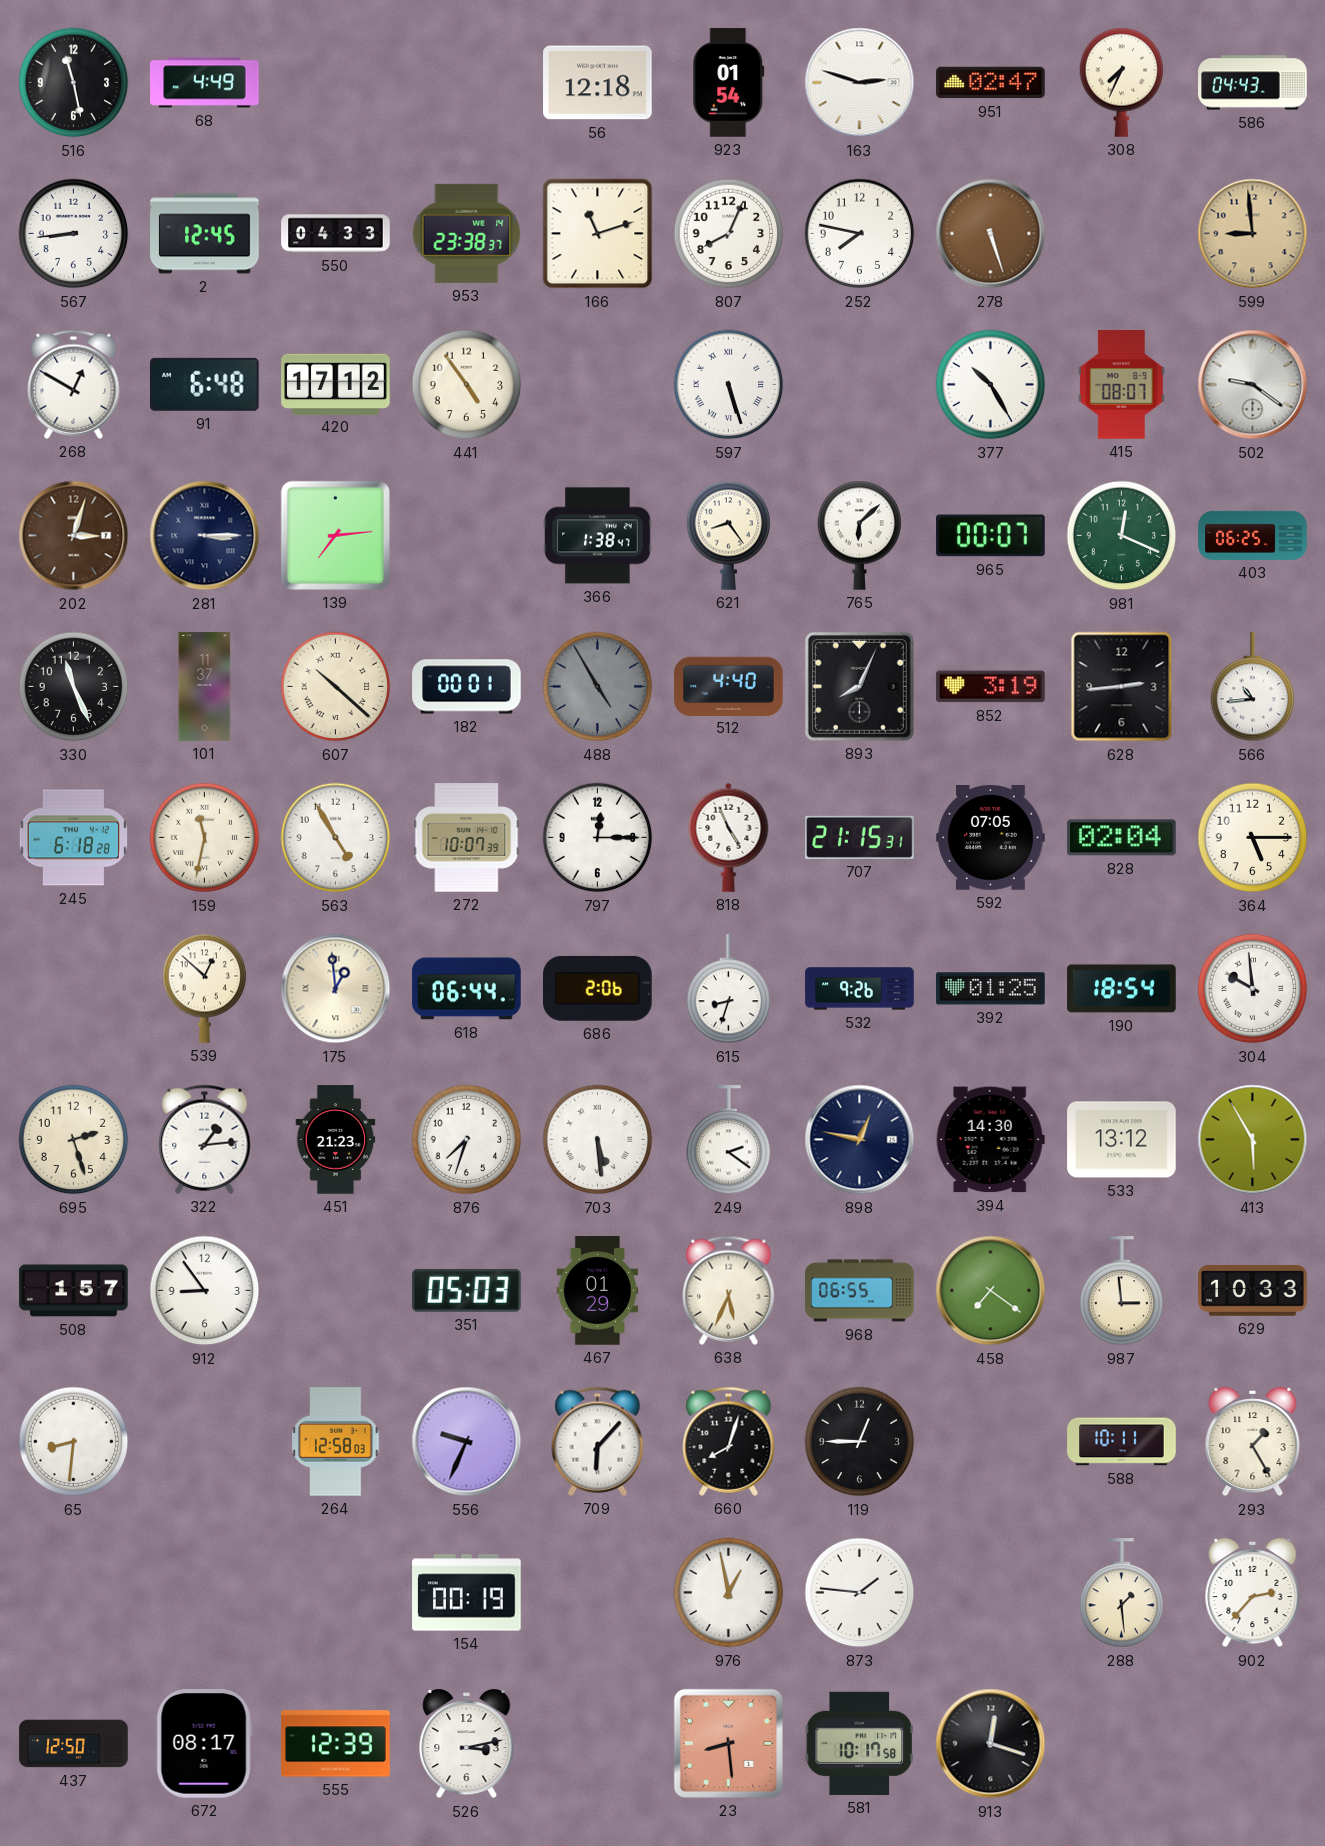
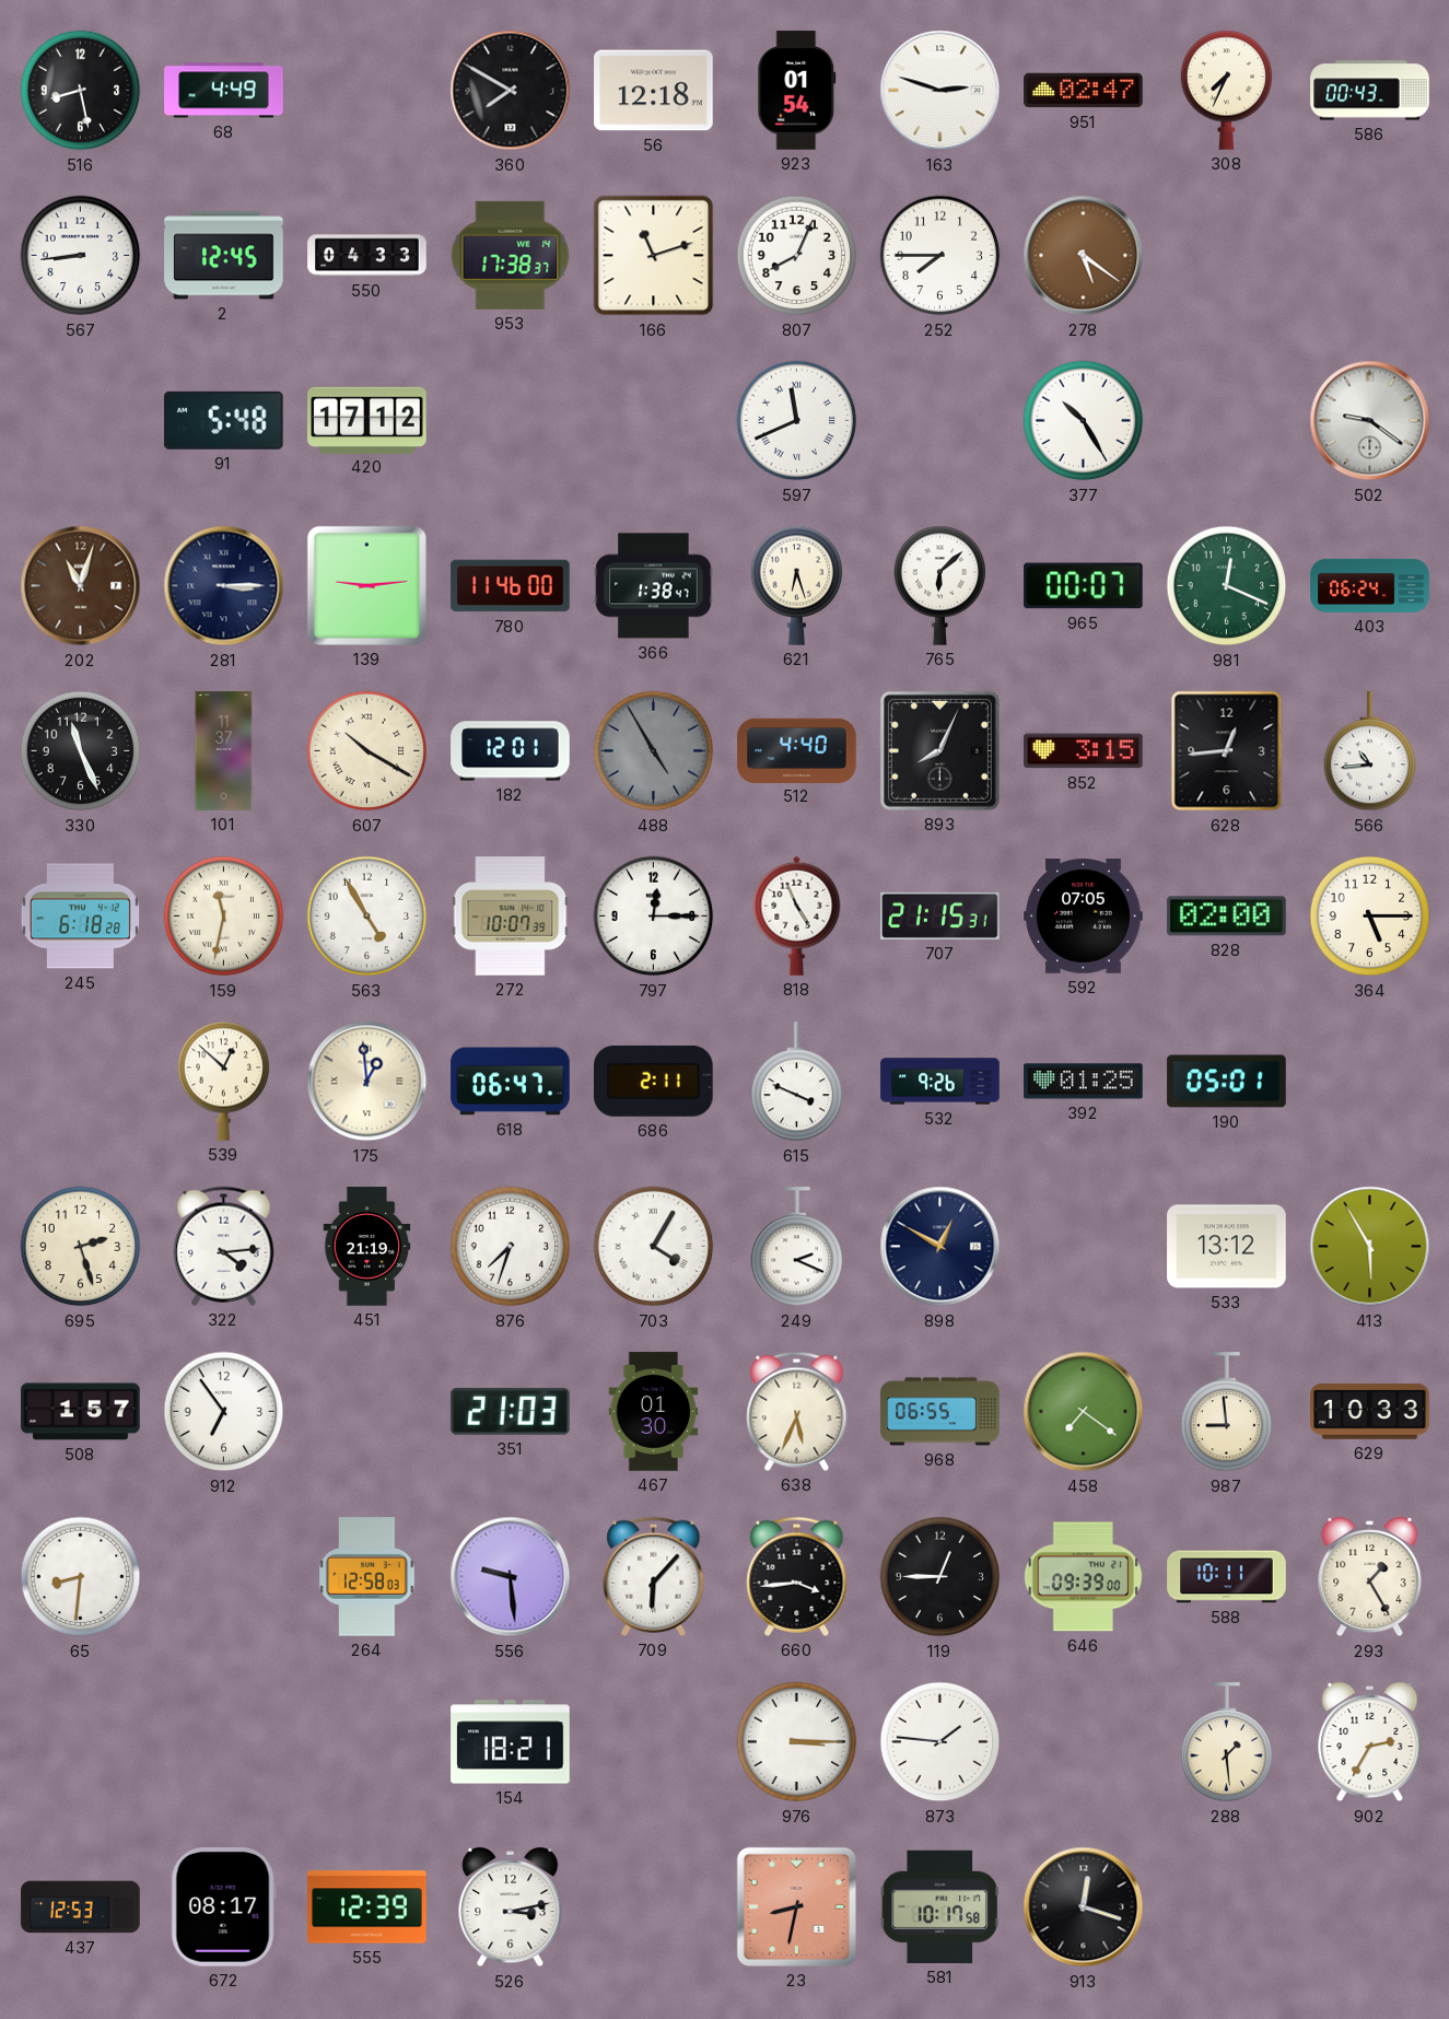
516: 11:28 -> 8:28 (81, 91)
360: none -> 7:50 (511, 91)
586: 04:43 -> 00:43 (1370, 91)
953: 23:38 -> 17:38 (511, 255)
252: 7:47 -> 7:45 (940, 256)
278: 5:27 -> 5:21 (1084, 256)
599: 8:59 -> none (1253, 234)
268: 12:50 -> none (74, 384)
91: 6:48 -> 5:48 (223, 420)
441: 4:54 -> none (467, 385)
597: 5:27 -> 11:41 (797, 421)
415: 08:07 -> none (1121, 385)
202: 3:03 -> 11:03 (81, 586)
139: 7:14 -> 9:14 (366, 585)
780: none -> 11:46 (511, 586)
621: 8:24 -> 6:27 (797, 585)
403: 06:25 -> 06:24 (1370, 585)
607: 10:22 -> 10:20 (367, 751)
182: 00:01 -> 12:01 (511, 751)
852: 3:19 -> 3:15 (1084, 751)
628: 2:44 -> 12:44 (1227, 751)
828: 02:04 -> 02:00 (1227, 917)
618: 06:44 -> 06:47 (511, 1082)
686: 2:06 -> 2:11 (654, 1081)
615: 8:33 -> 3:49 (797, 1082)
190: 18:54 -> 05:01 (1227, 1082)
304: 9:59 -> none (1253, 989)
322: 1:14 -> 4:14 (224, 1246)
451: 21:23 -> 21:19 (367, 1247)
703: 5:29 -> 4:05 (654, 1247)
249: 2:21 -> 2:19 (797, 1247)
898: 12:47 -> 12:50 (940, 1247)
394: 14:30 -> none (990, 1140)
912: 8:54 -> 6:54 (224, 1412)
351: 05:03 -> 21:03 (511, 1412)
467: 01:29 -> 01:30 (654, 1412)
987: 2:59 -> 8:59 (1227, 1412)
556: 9:34 -> 9:29 (511, 1577)
660: 8:03 -> 3:44 (797, 1576)
646: none -> 09:39 (1084, 1577)
154: 00:19 -> 18:21 (511, 1742)
976: 12:58 -> 3:15 (797, 1742)
902: 2:37 -> 2:35 (1370, 1742)
437: 12:50 -> 12:53 (81, 1907)
23: 8:29 -> 8:32 (796, 1906)
